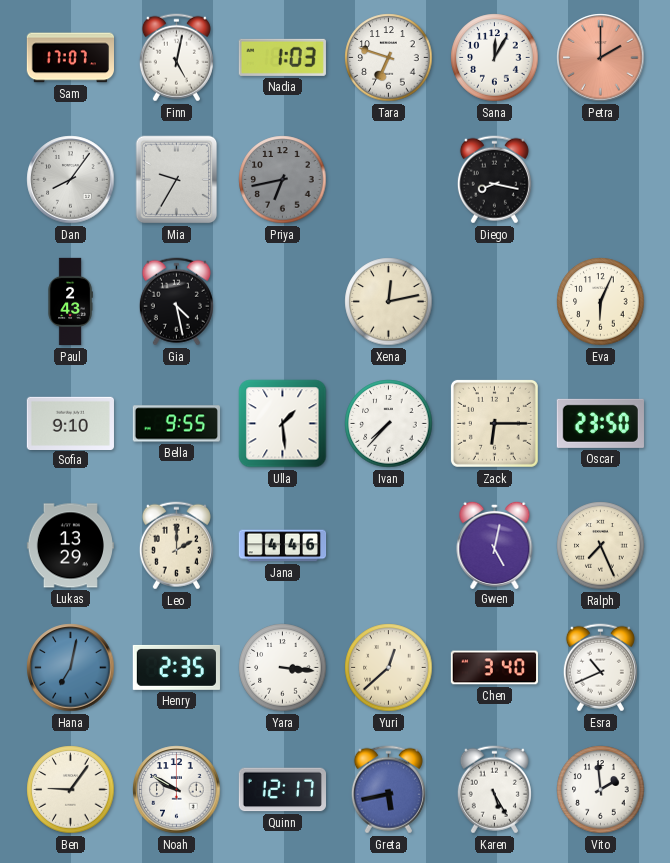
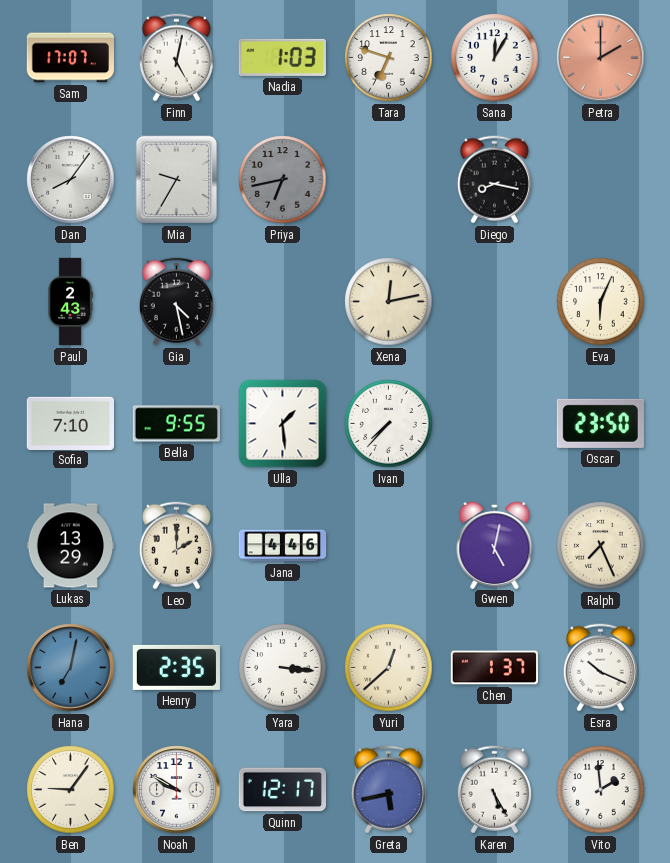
Sofia: 9:10 -> 7:10 (70, 423)
Zack: 6:15 -> none (494, 423)
Chen: 3:40 -> 1:37 (494, 668)
Esra: 10:41 -> 10:19 (600, 668)
